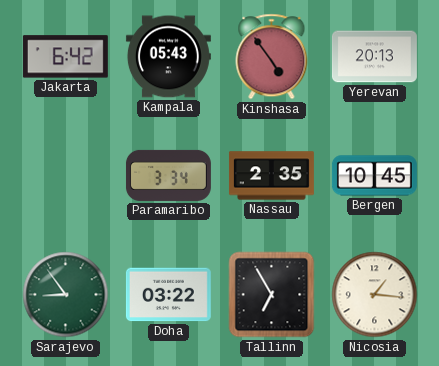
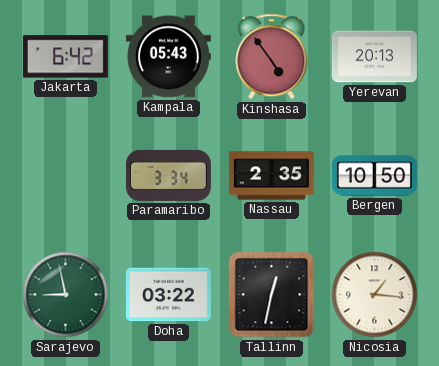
Bergen: 10:45 -> 10:50 (374, 176)
Sarajevo: 8:54 -> 8:58 (66, 295)
Tallinn: 6:55 -> 12:32 (272, 295)
